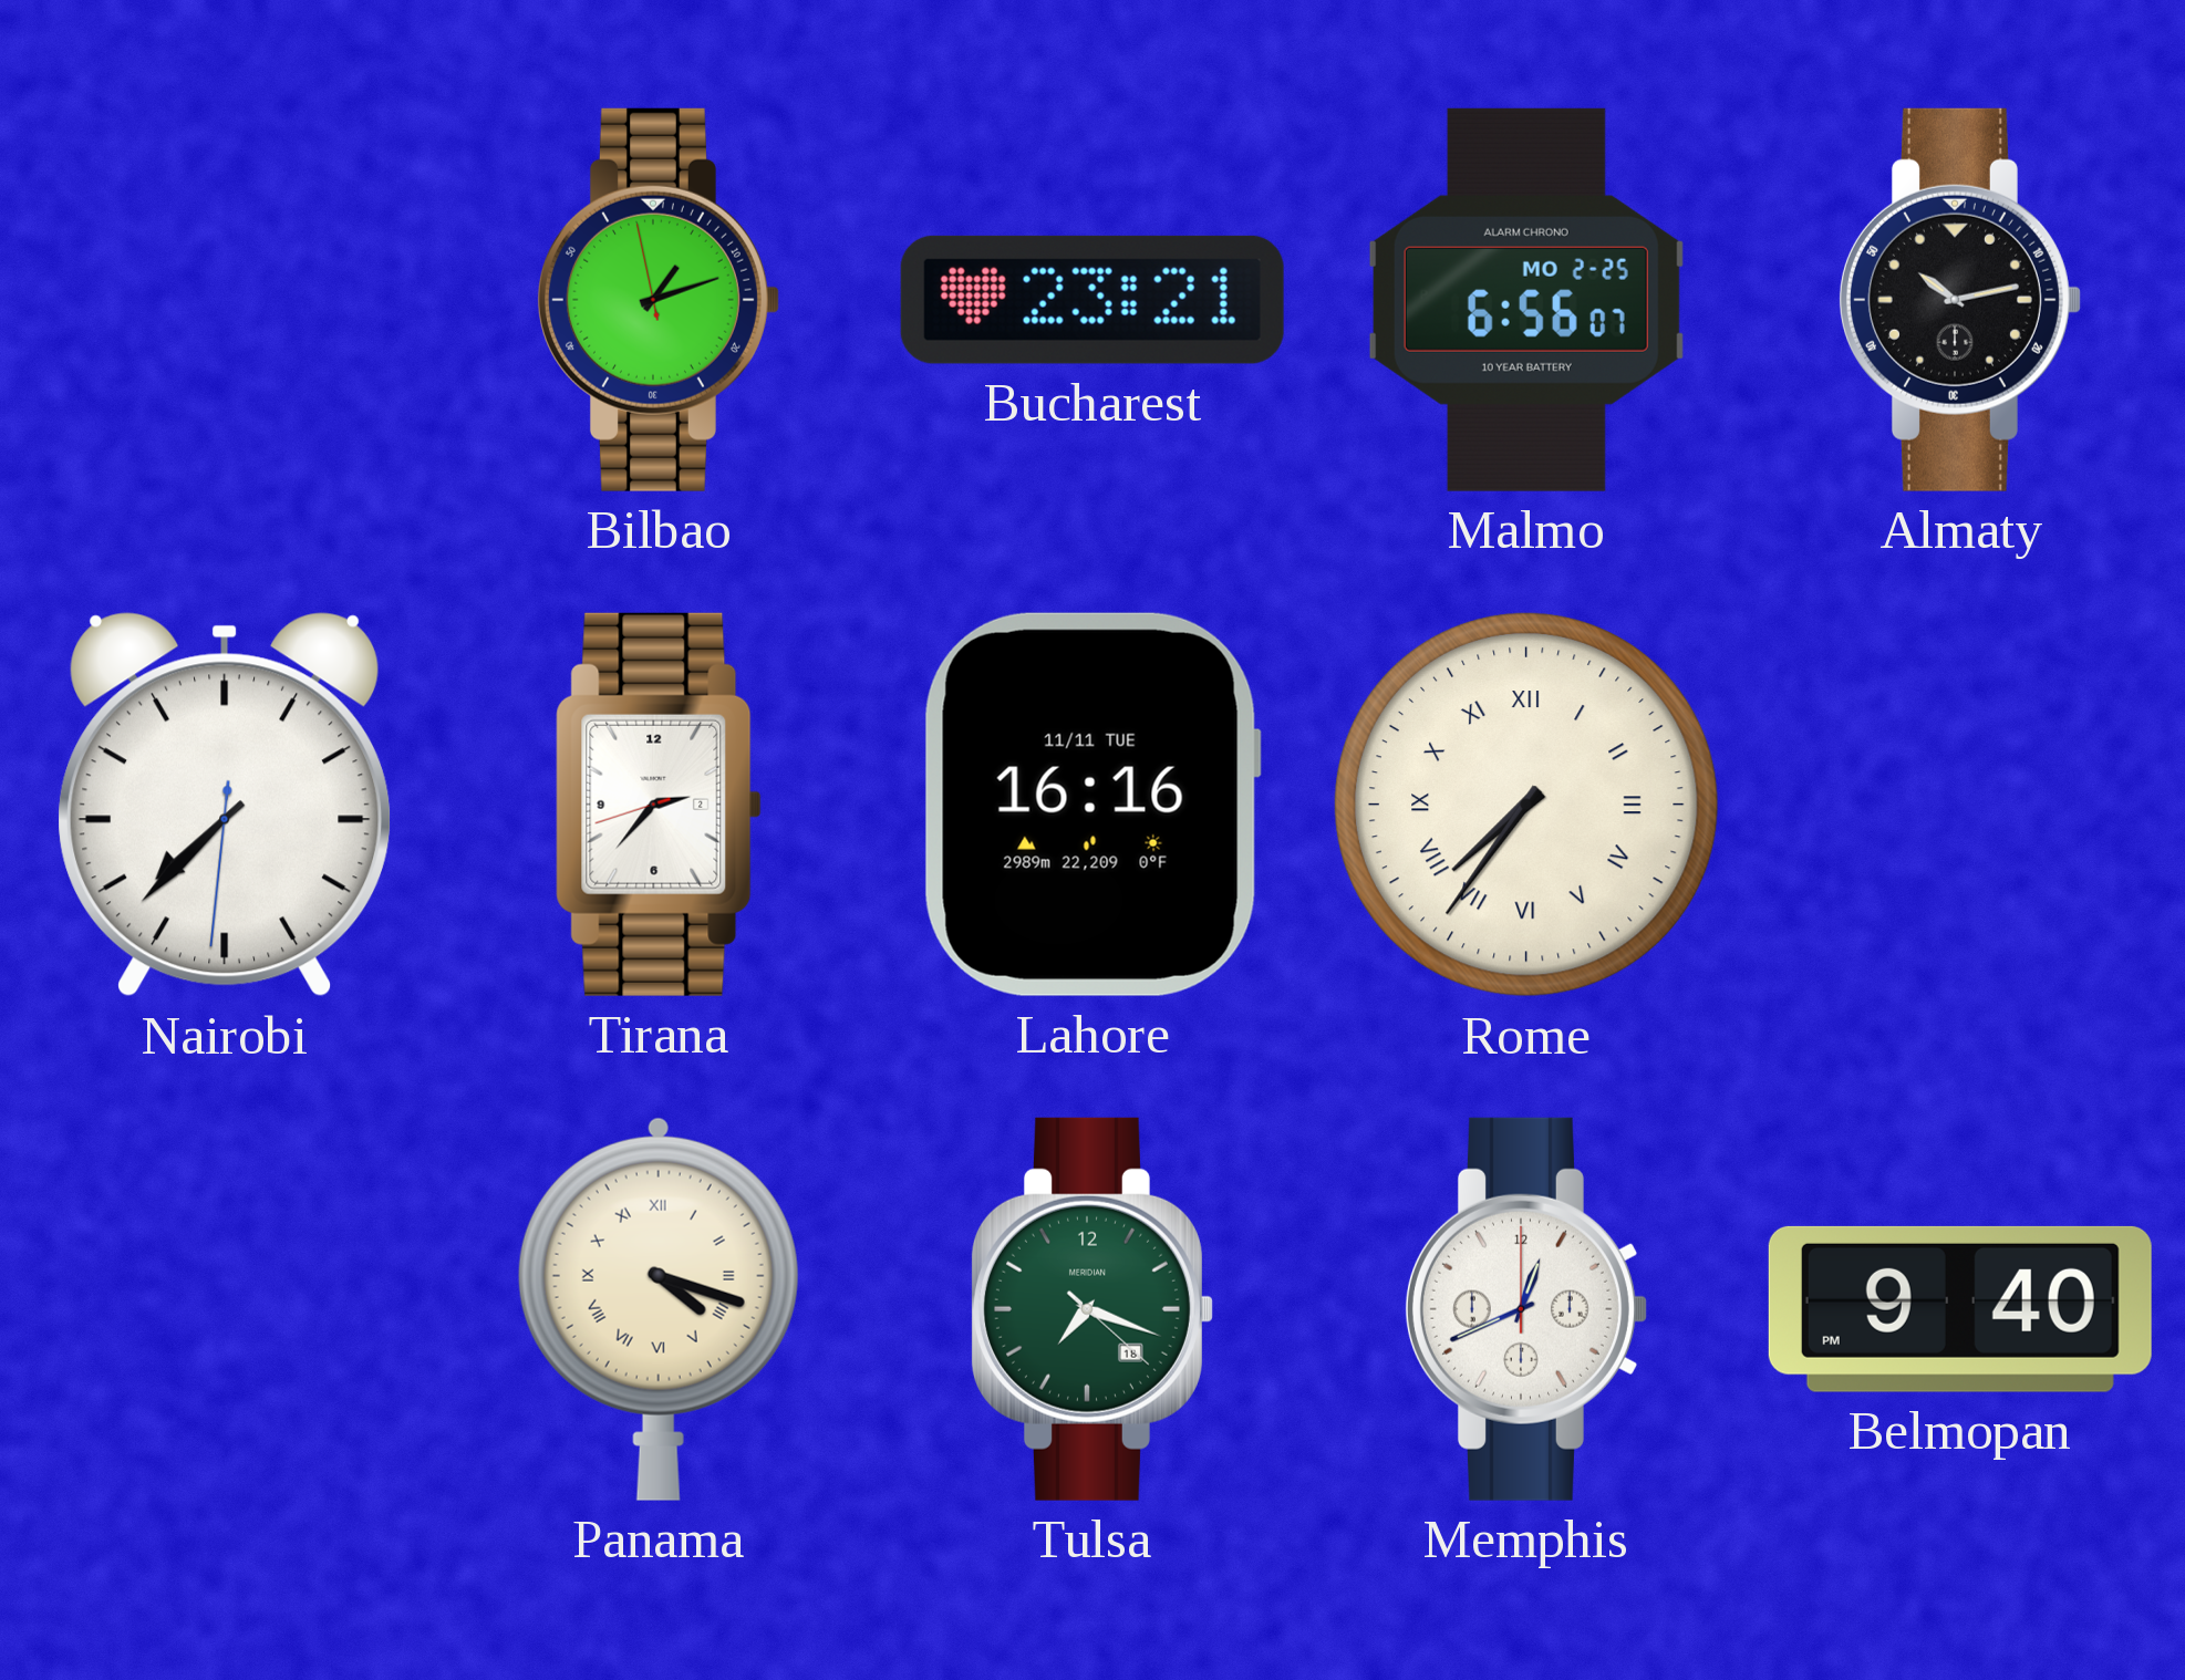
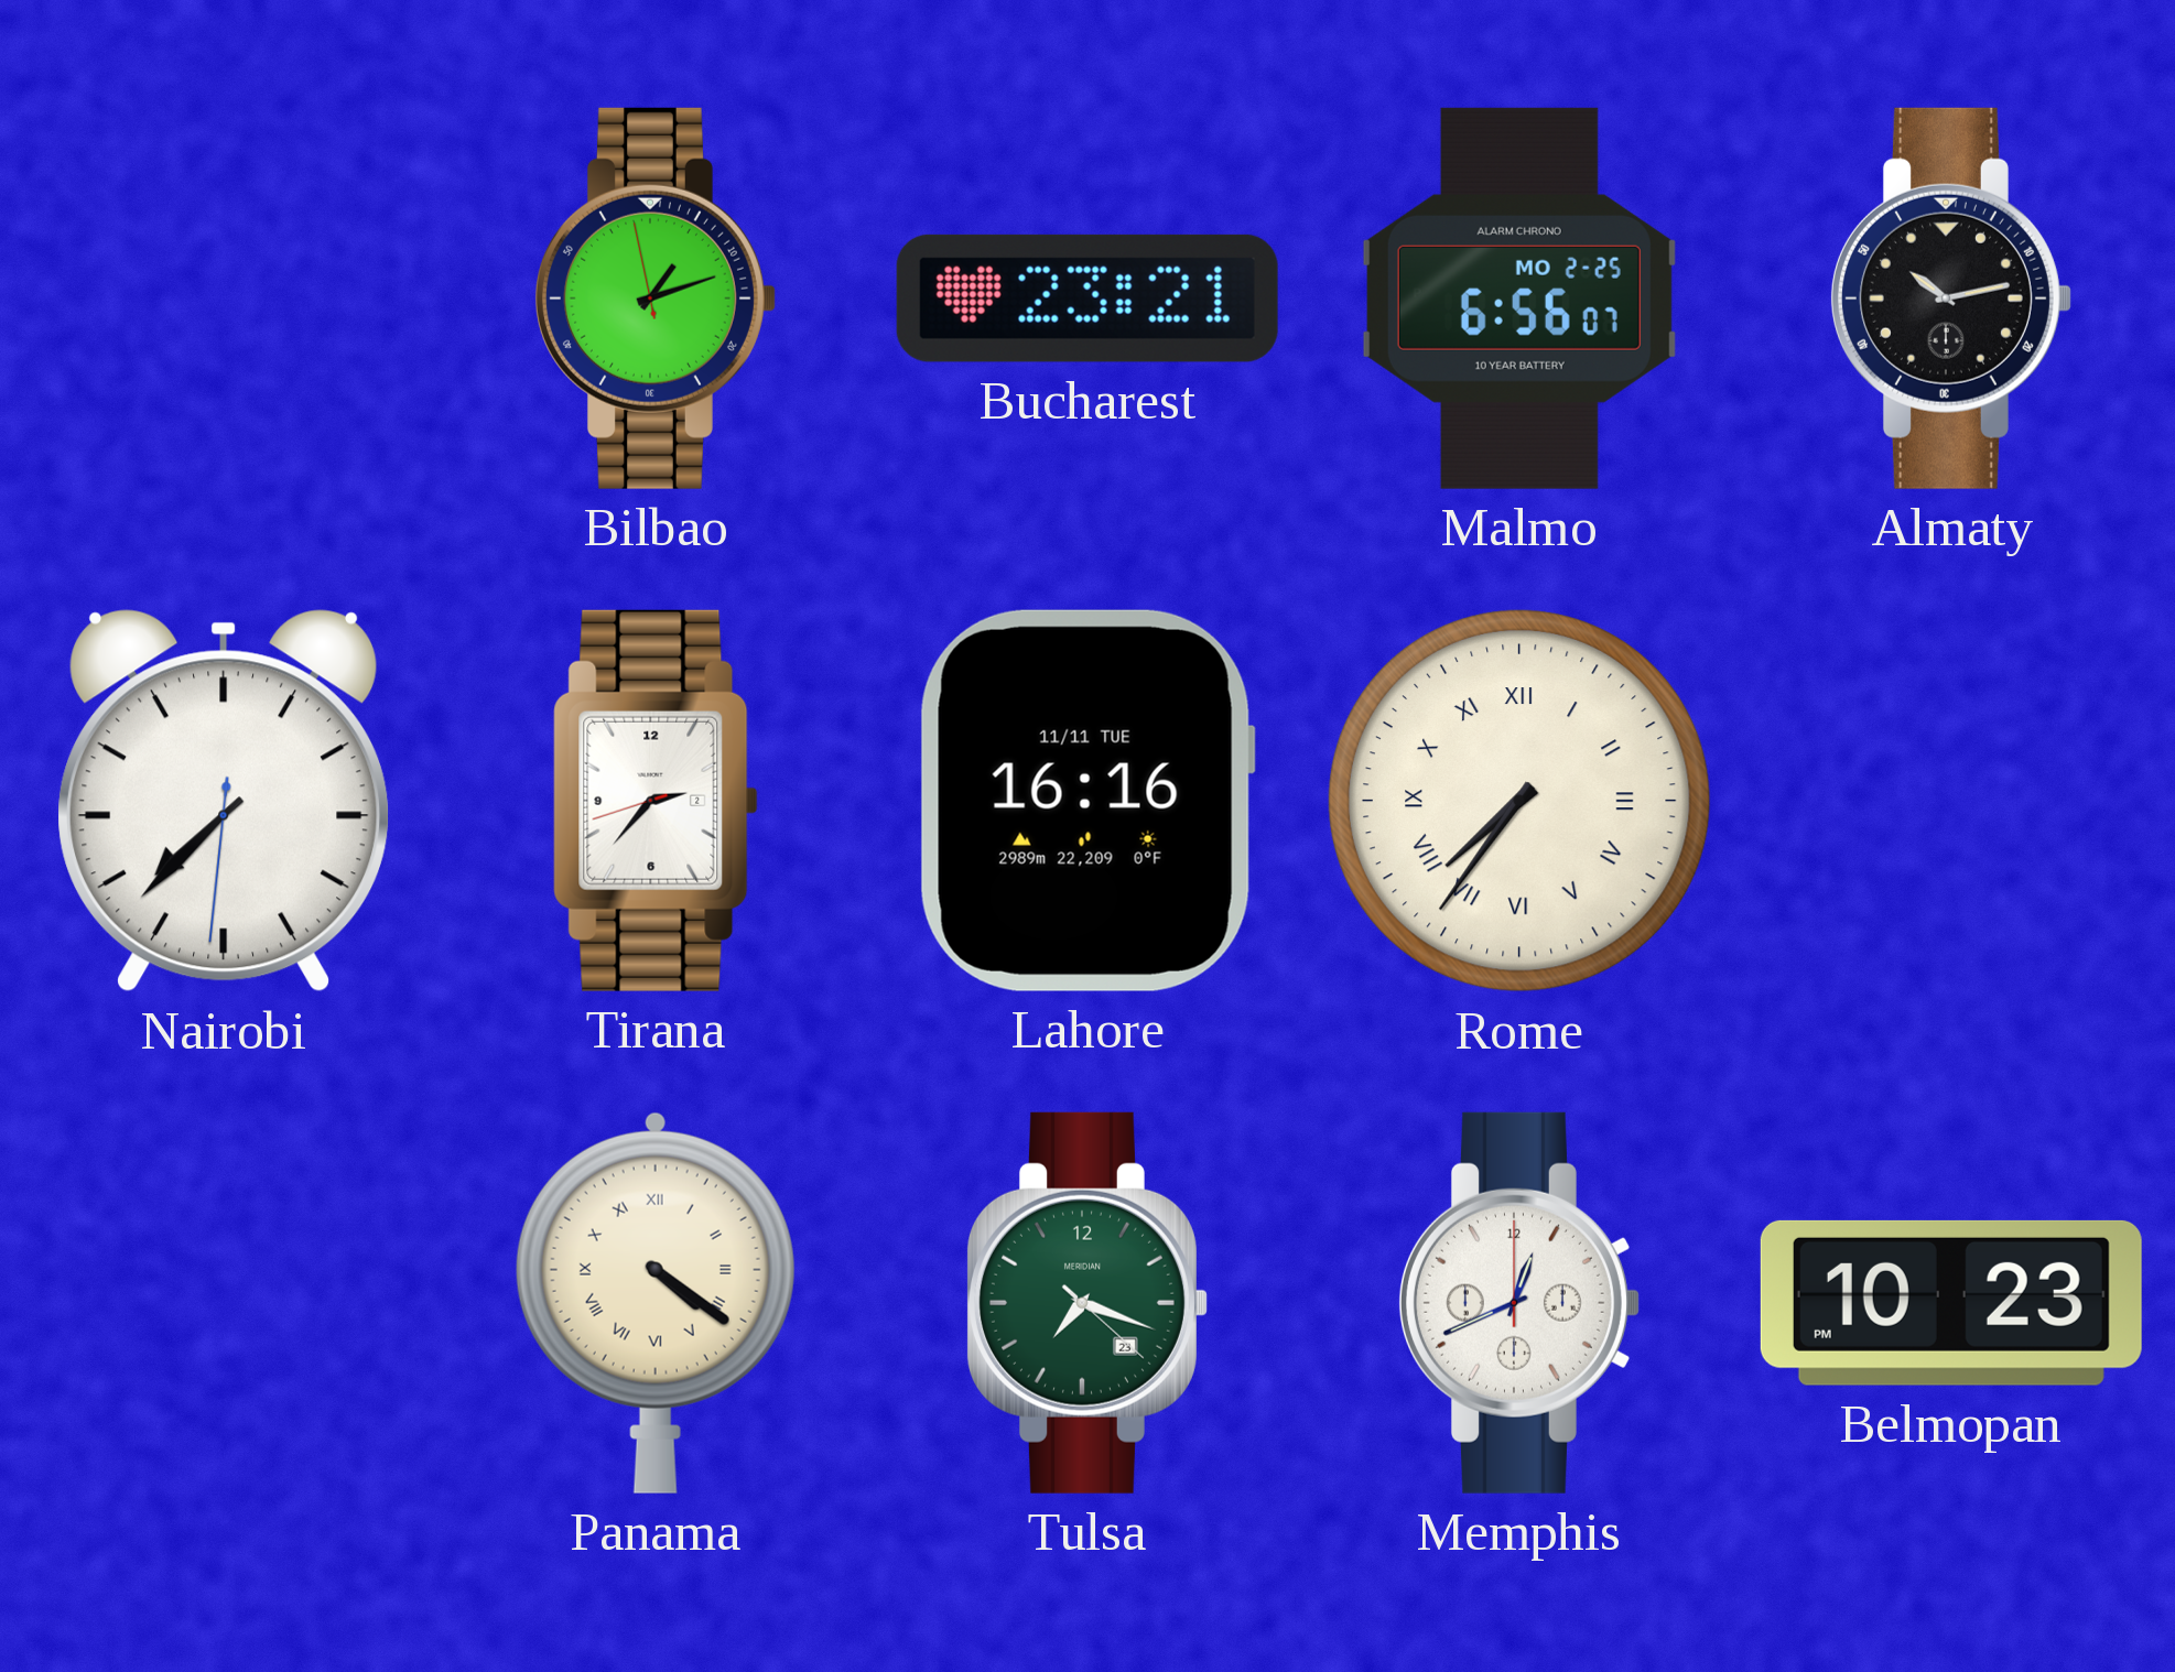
Panama: 4:18 -> 4:21 (656, 1303)
Tulsa date: 18 -> 23 (1086, 1303)
Belmopan: 9:40 -> 10:23 (1951, 1303)
